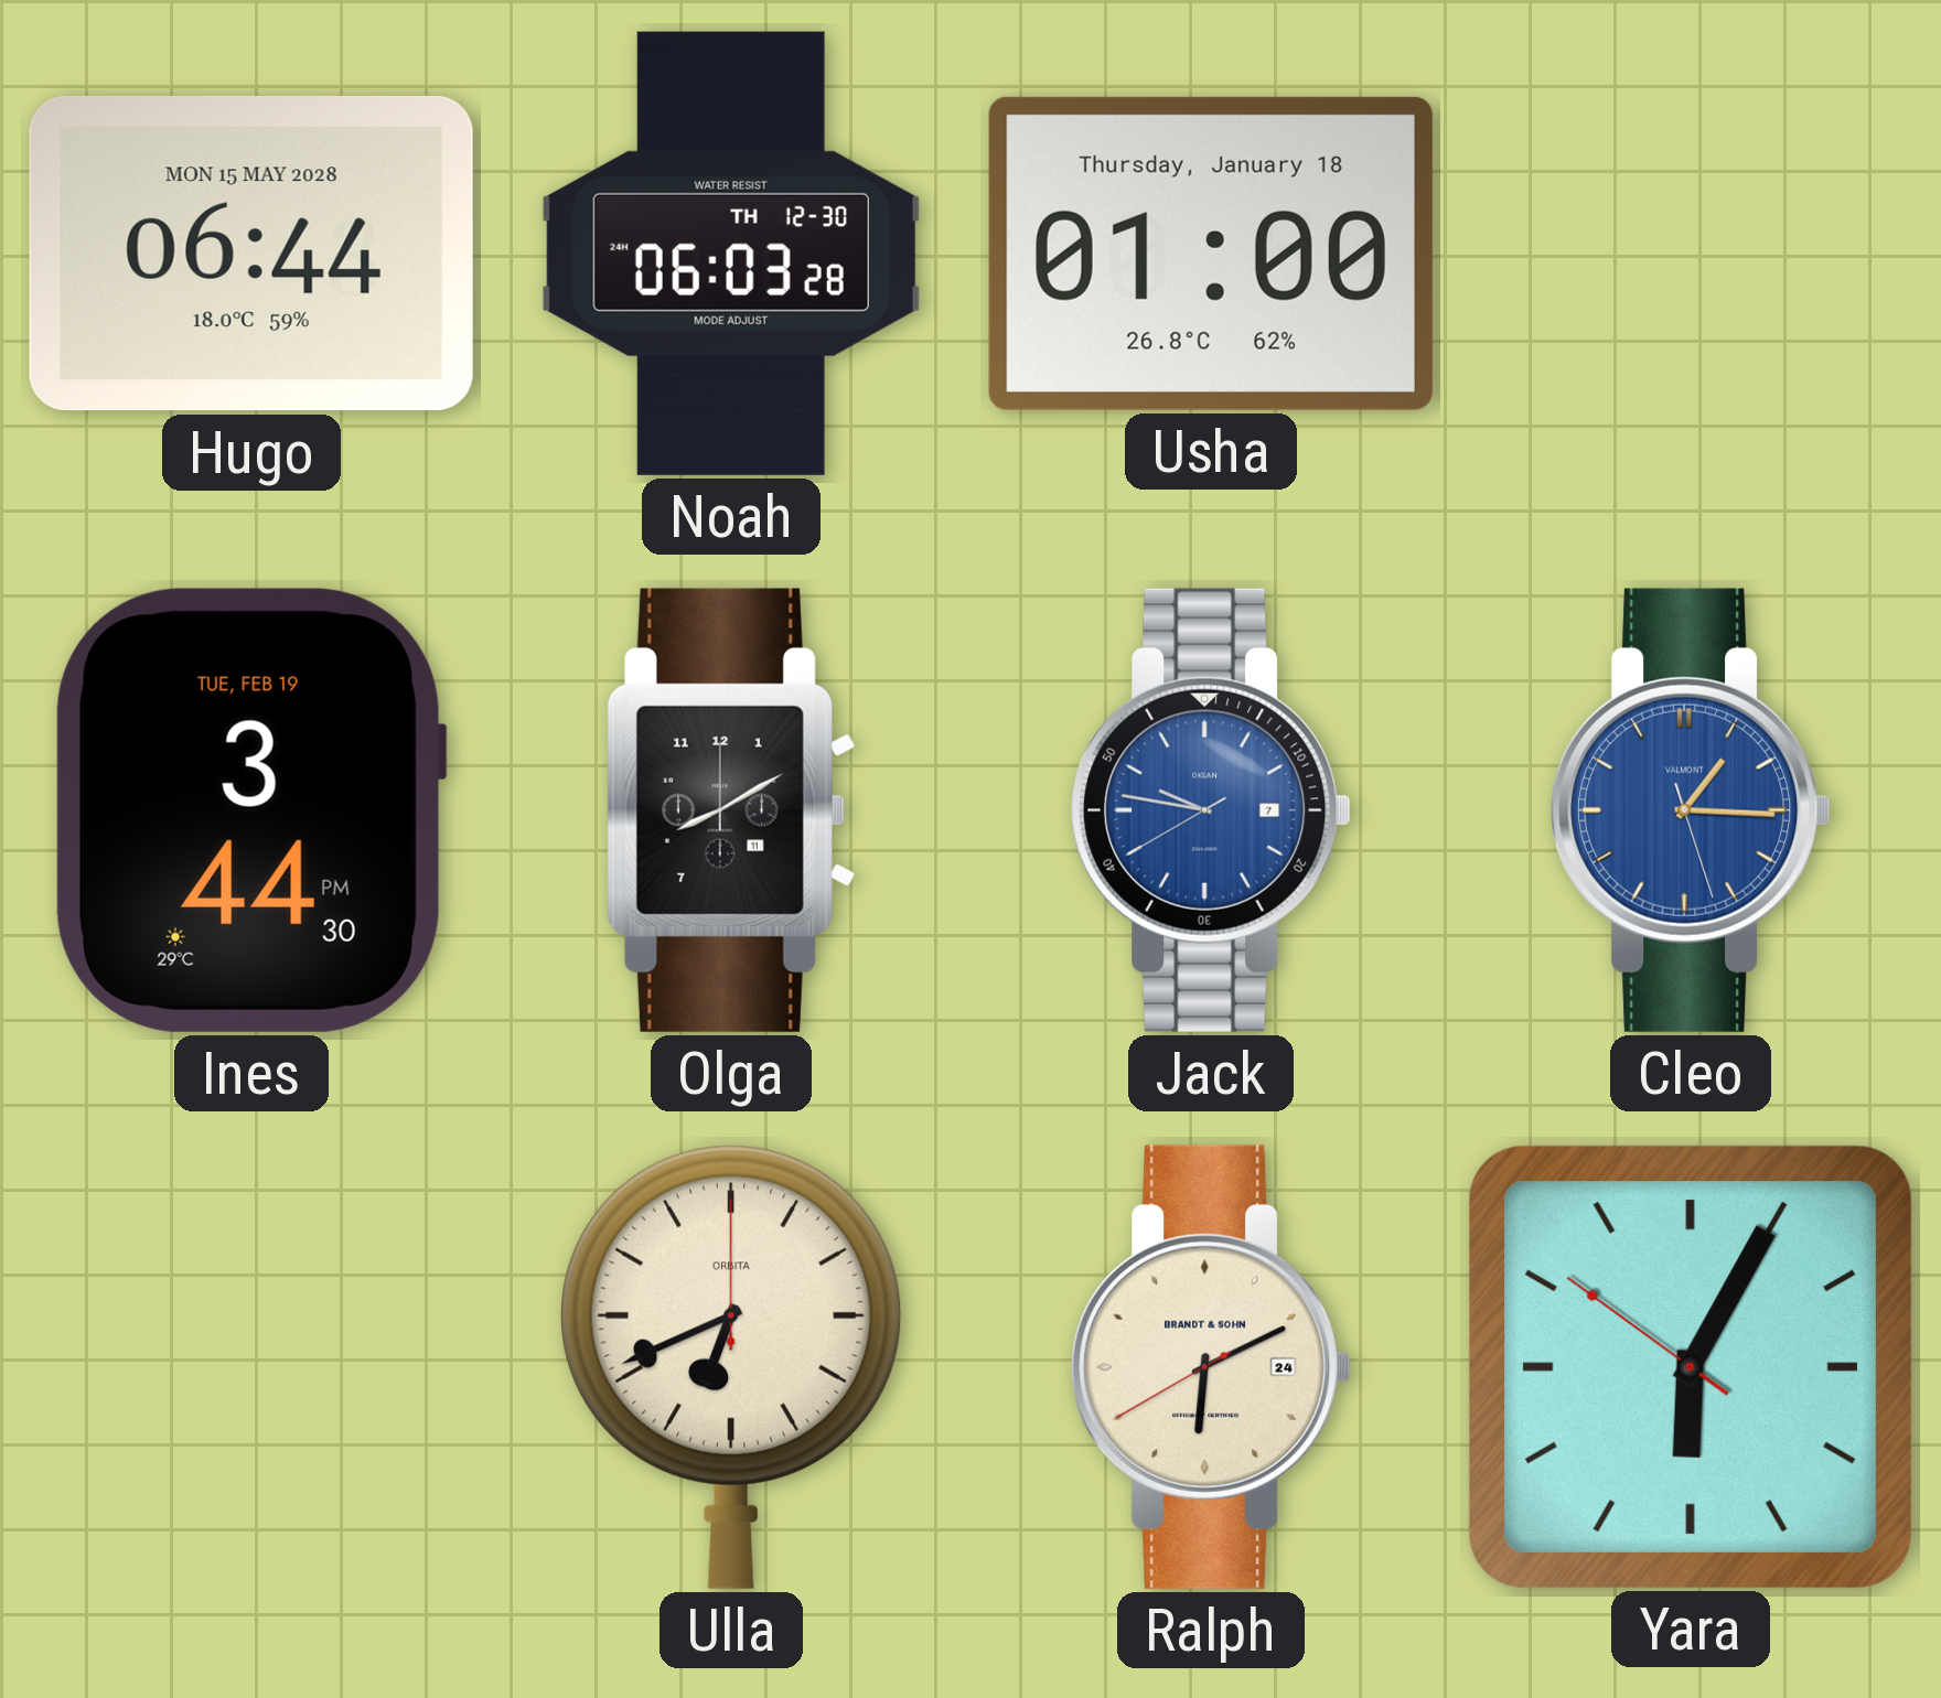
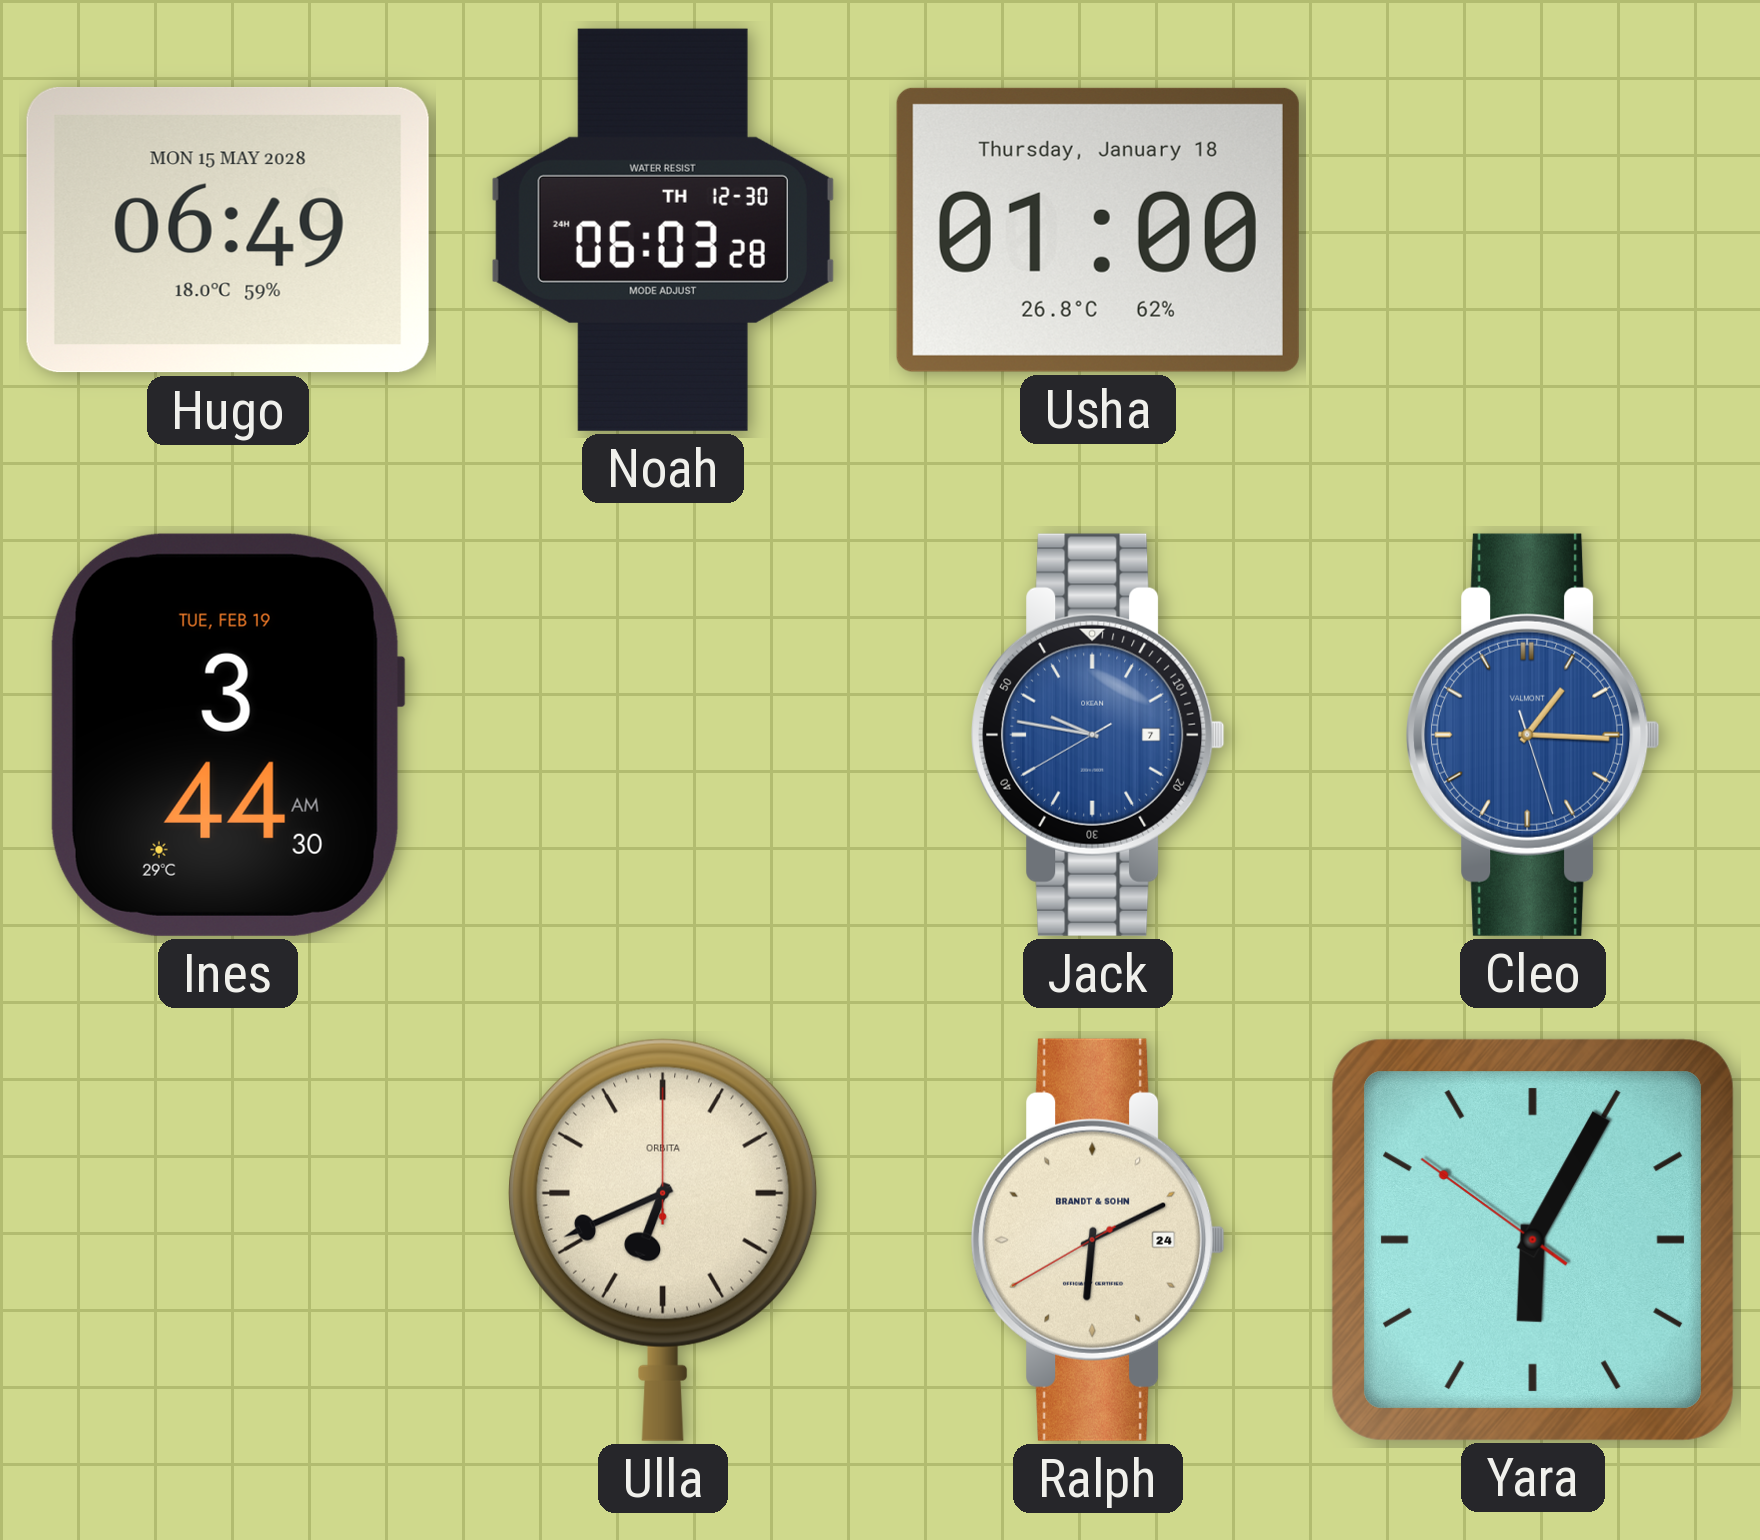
Hugo: 06:44 -> 06:49 (228, 230)
Ines: 3:44:30 PM -> 3:44:30 AM (228, 735)
Olga: 8:10 -> none (730, 810)
